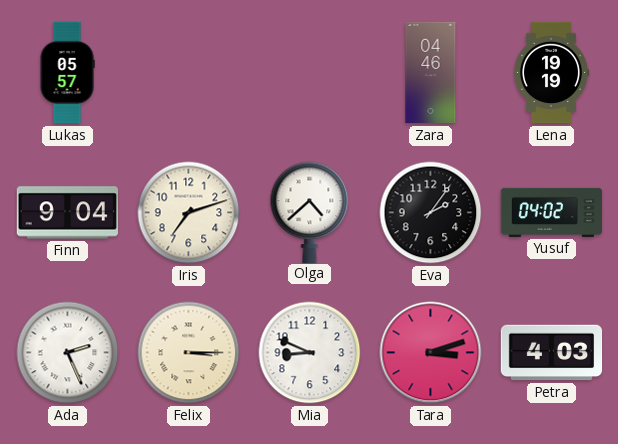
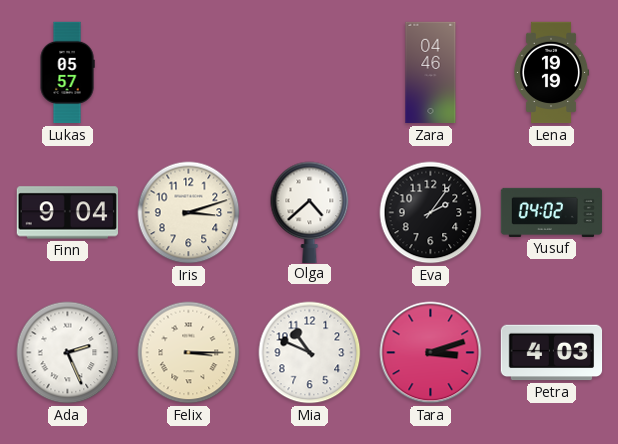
Iris: 7:12 -> 3:12 (189, 213)
Mia: 8:49 -> 10:49 (310, 353)
